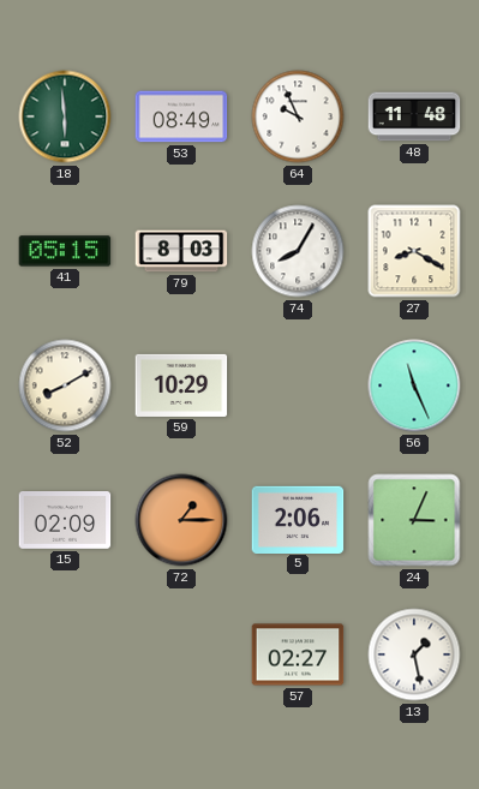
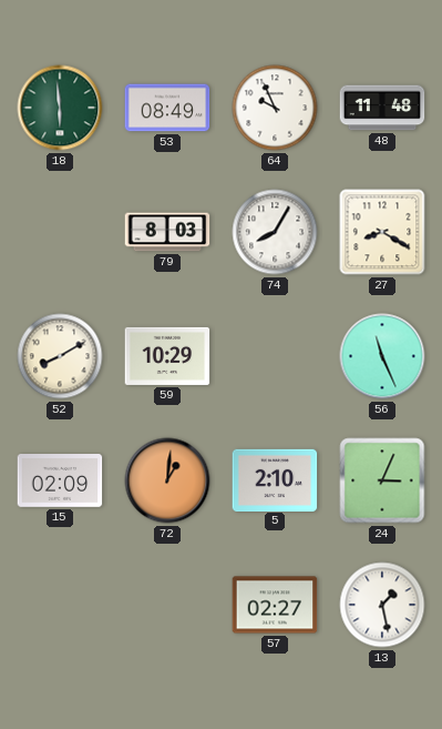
41: 05:15 -> none (65, 251)
72: 1:15 -> 1:01 (167, 480)
5: 2:06 -> 2:10 (275, 479)
